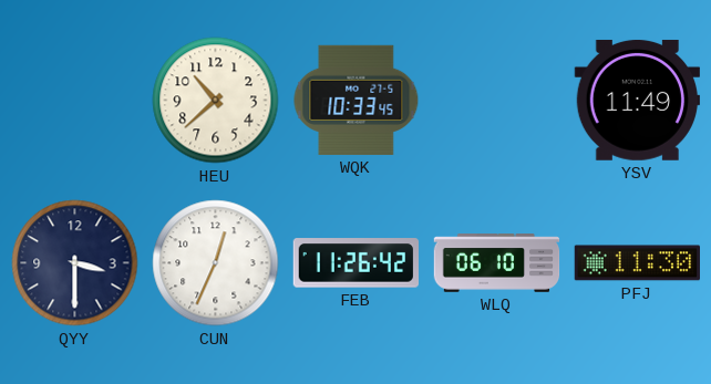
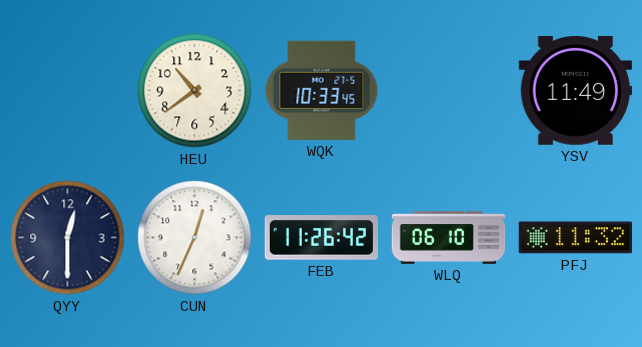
HEU: 10:38 -> 10:39 (195, 91)
QYY: 3:30 -> 12:30 (68, 238)
PFJ: 11:30 -> 11:32 (575, 238)
